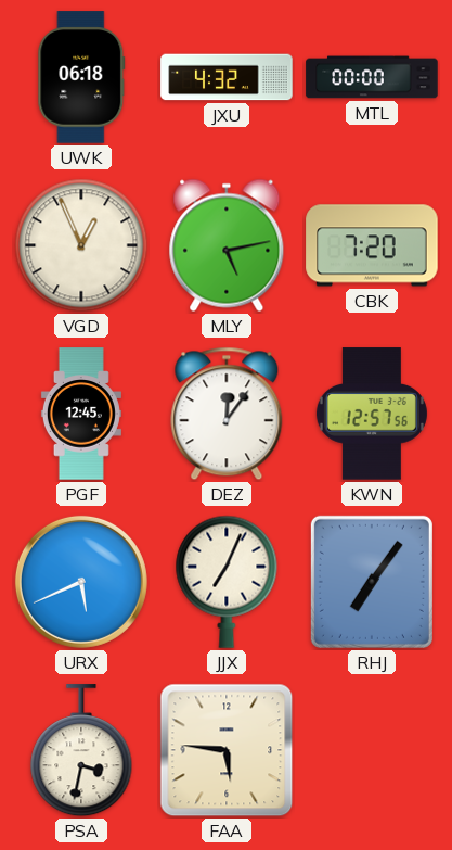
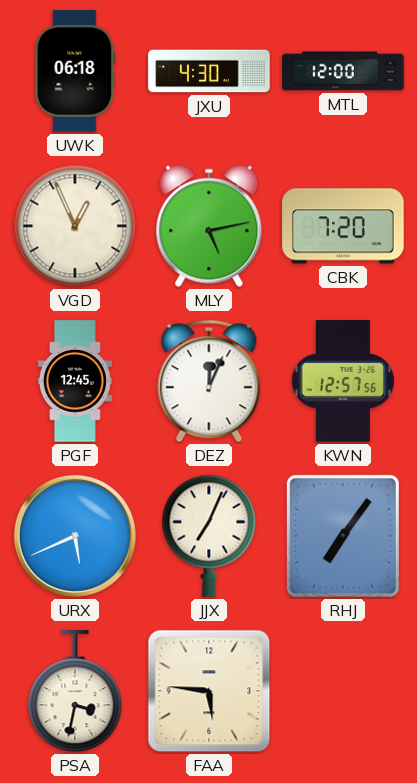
JXU: 4:32 -> 4:30 (209, 71)
MTL: 00:00 -> 12:00 (343, 71)
DEZ: 12:06 -> 12:04 (209, 381)
